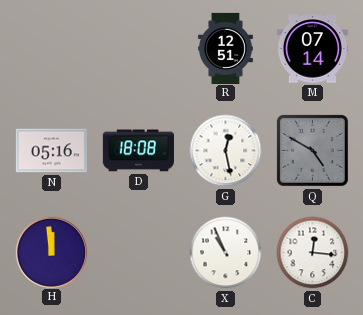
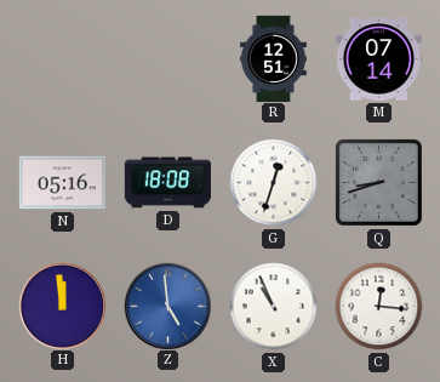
G: 12:28 -> 12:33 (274, 183)
Q: 4:50 -> 8:42 (378, 182)
Z: none -> 4:59 (167, 306)
